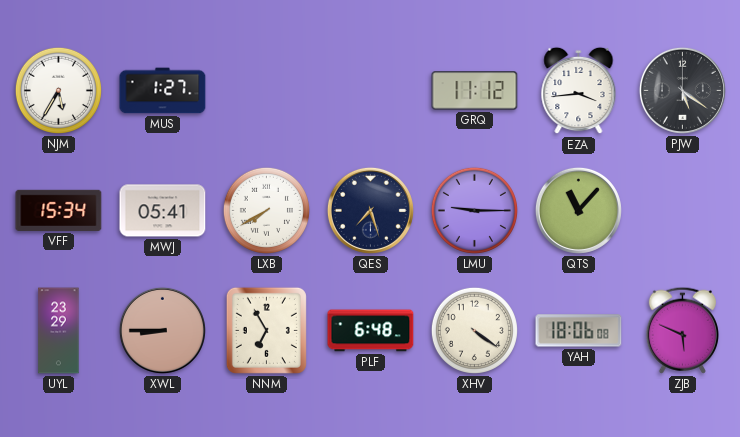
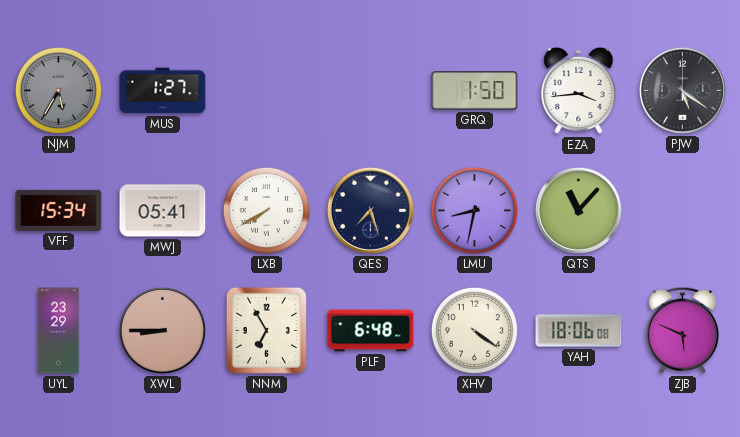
NJM dial: white -> grey (58, 90)
GRQ: 11:12 -> 1:50 (475, 91)
LMU: 9:15 -> 8:32 (474, 210)
